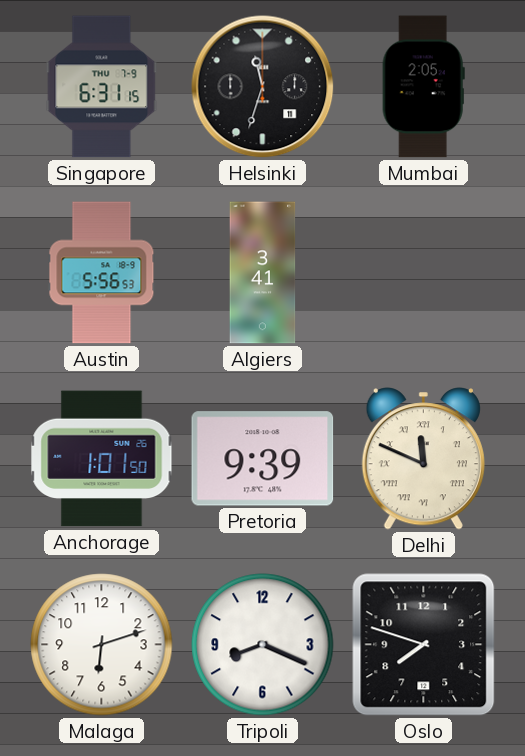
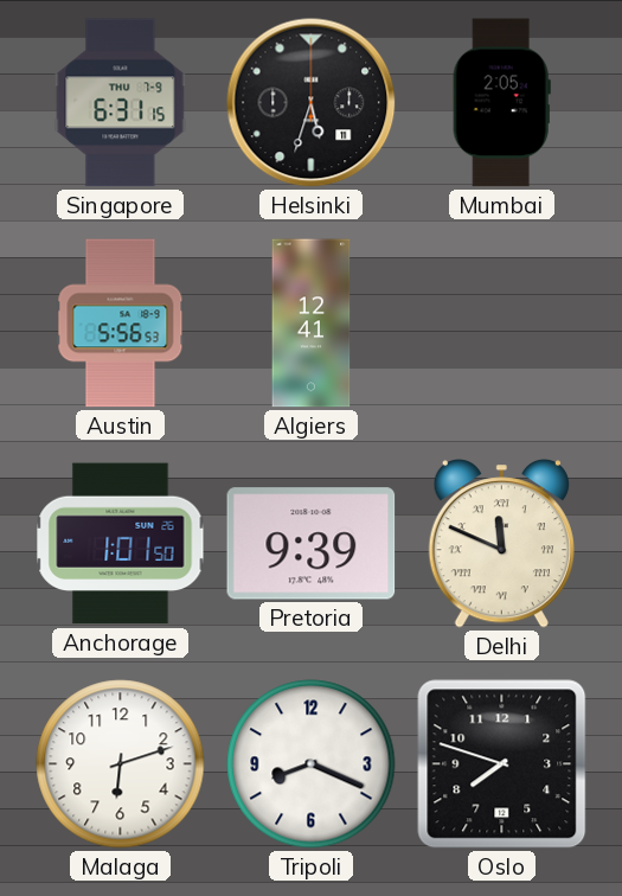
Helsinki: 11:33 -> 5:33 (312, 103)
Algiers: 3:41 -> 12:41 (312, 324)
